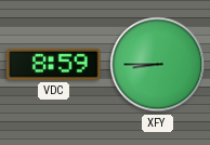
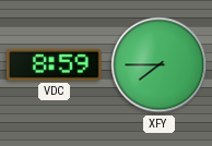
XFY: 8:45 -> 7:45 (160, 65)
